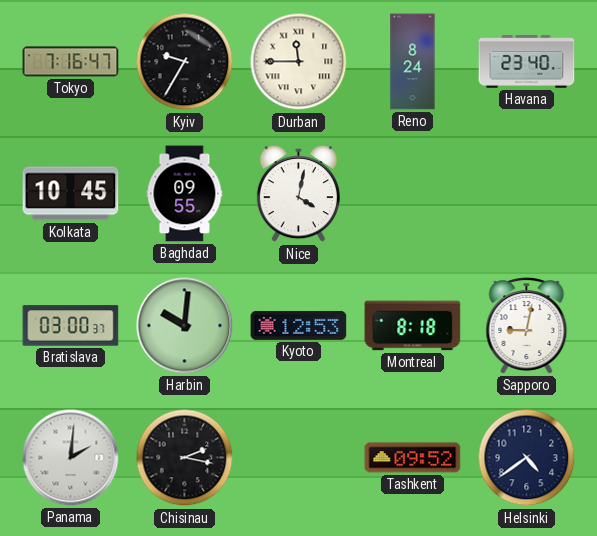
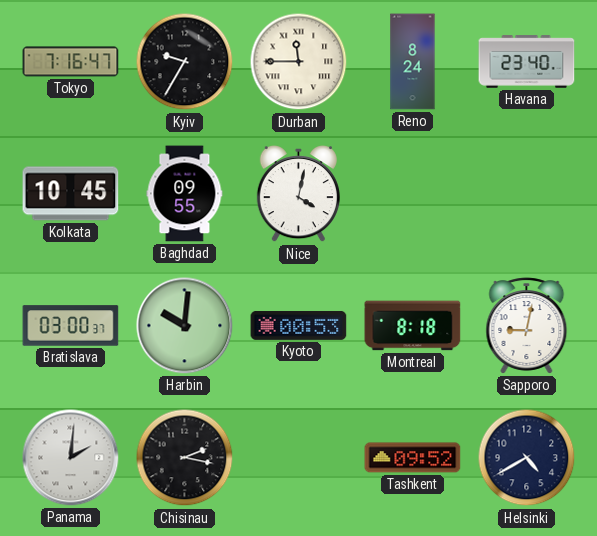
Kyoto: 12:53 -> 00:53 (299, 325)
Helsinki: 4:39 -> 4:40 (527, 458)
